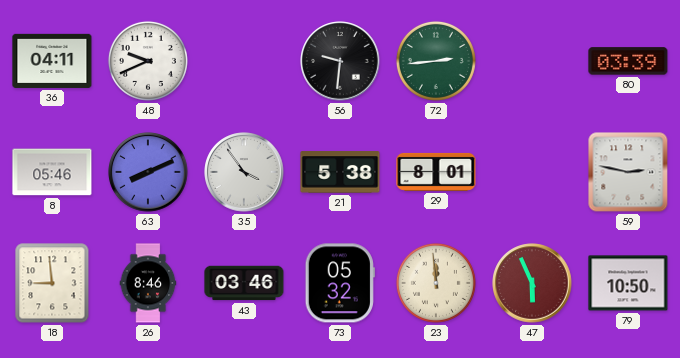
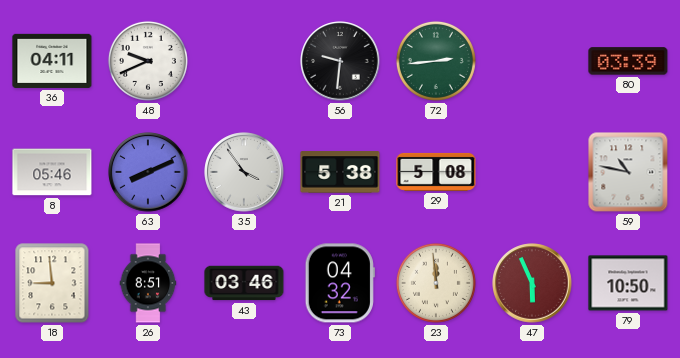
29: 8:01 -> 5:08 (436, 172)
59: 2:47 -> 10:47 (628, 172)
26: 8:46 -> 8:51 (148, 283)
73: 05:32 -> 04:32 (340, 283)
